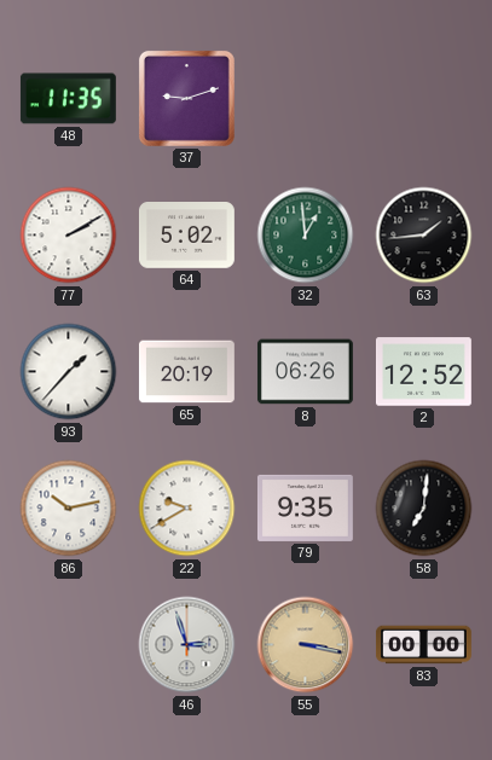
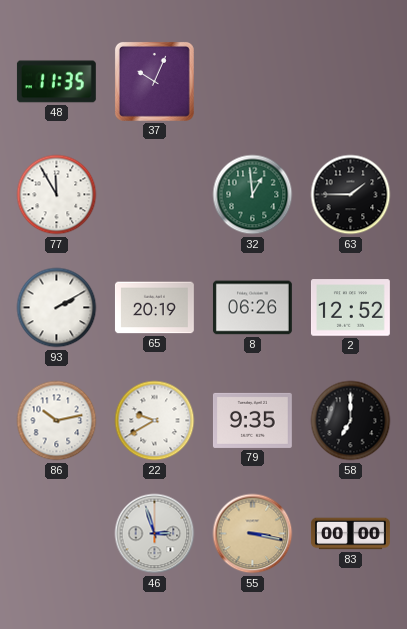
37: 9:12 -> 10:04 (154, 81)
77: 2:10 -> 11:55 (57, 195)
64: 5:02 -> none (186, 236)
63: 1:44 -> 1:45 (351, 195)
93: 1:37 -> 2:10 (57, 308)
58: 7:01 -> 7:00 (351, 421)
